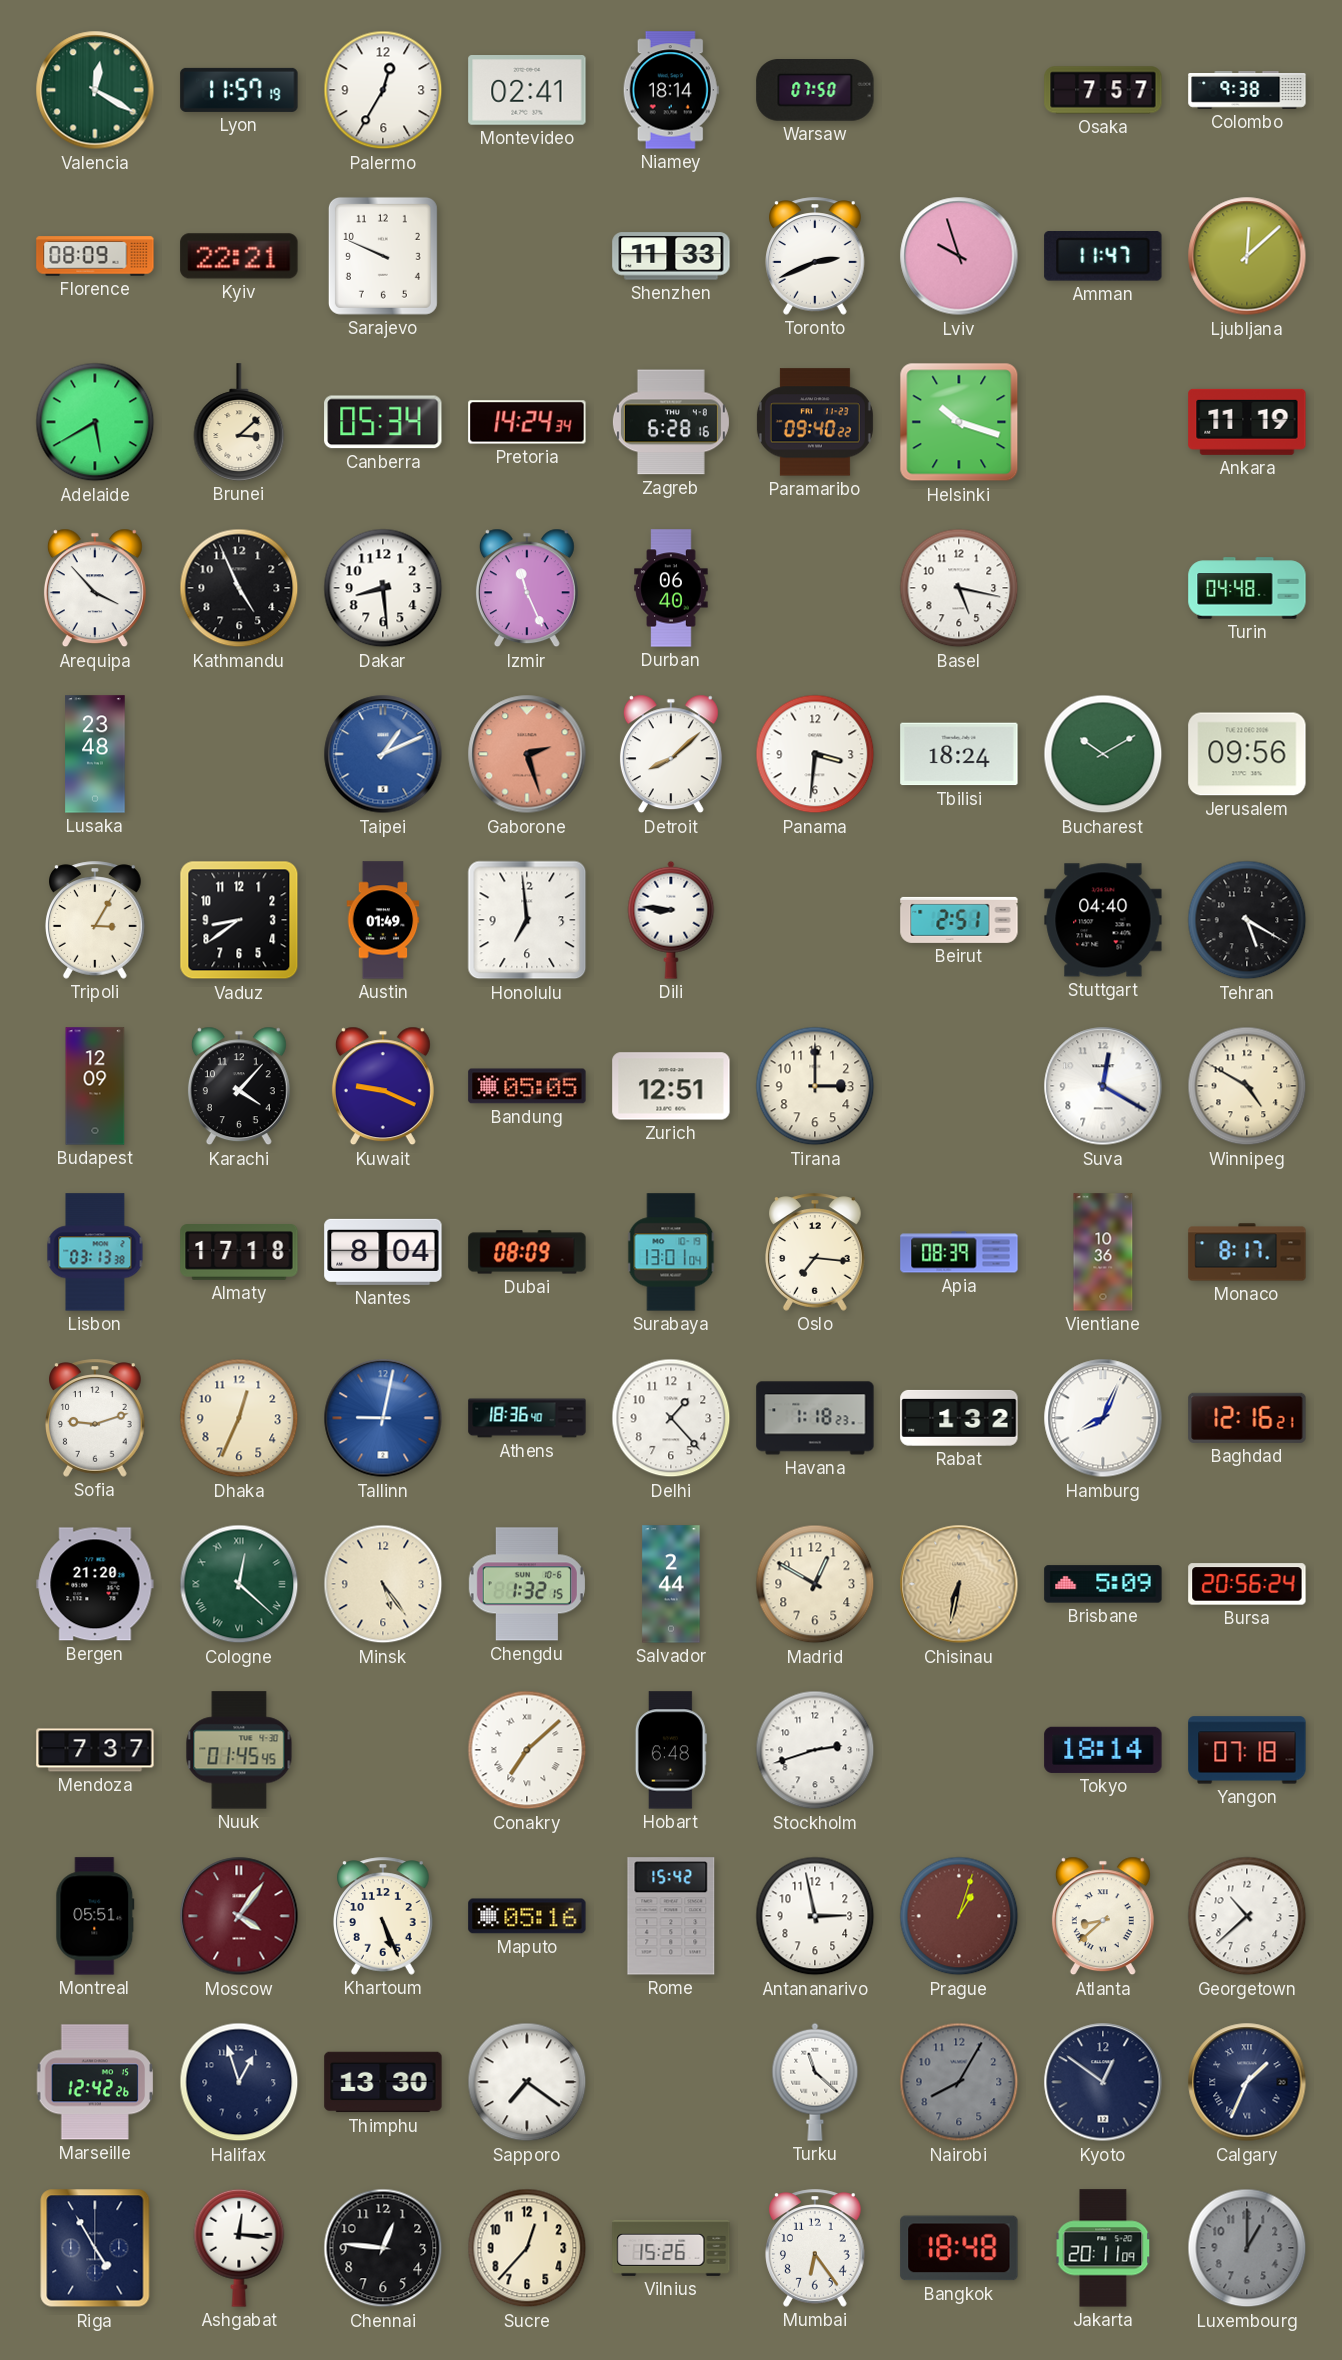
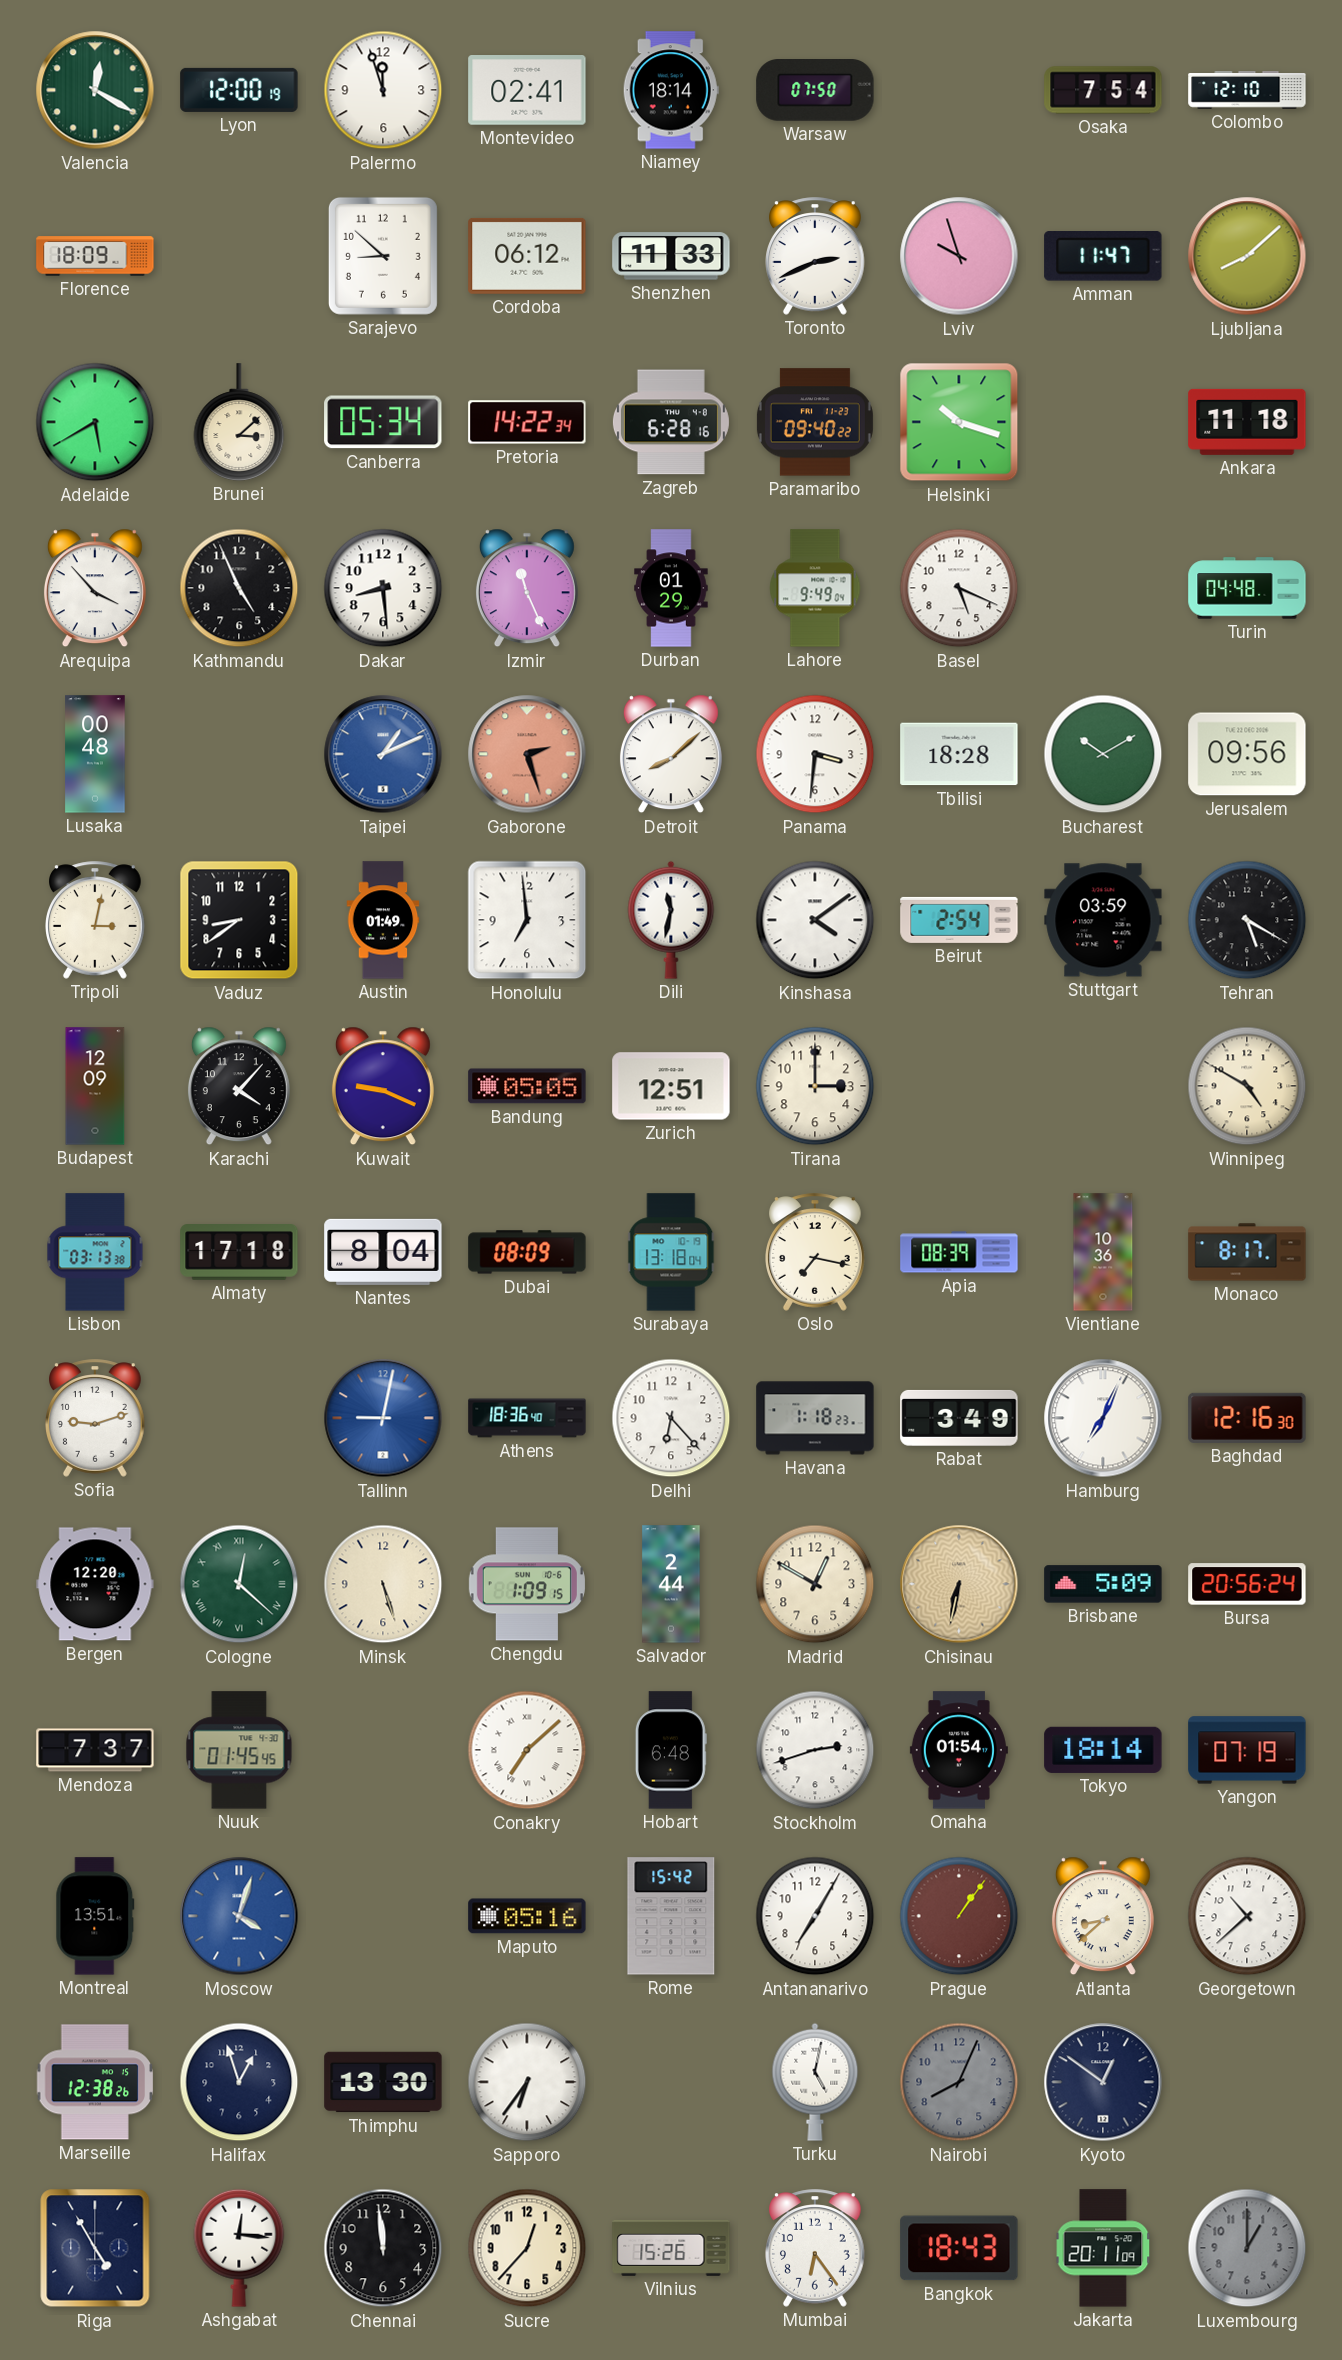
Lyon: 11:57 -> 12:00 (239, 90)
Palermo: 12:35 -> 11:57 (383, 90)
Osaka: 7:57 -> 7:54 (1103, 90)
Colombo: 9:38 -> 12:10 (1247, 90)
Florence: 08:09 -> 18:09 (95, 256)
Kyiv: 22:21 -> none (239, 256)
Sarajevo: 9:49 -> 8:52 (383, 256)
Cordoba: none -> 06:12 (527, 256)
Ljubljana: 12:08 -> 8:08 (1247, 256)
Pretoria: 14:24 -> 14:22 (527, 422)
Ankara: 11:19 -> 11:18 (1247, 422)
Durban: 06:40 -> 01:29 (671, 588)
Lahore: none -> 9:49 (815, 588)
Basel: 5:17 -> 5:19 (959, 588)
Lusaka: 23:48 -> 00:48 (95, 754)
Tbilisi: 18:24 -> 18:28 (959, 754)
Tripoli: 3:05 -> 3:02 (96, 920)
Dili: 8:46 -> 11:32 (671, 920)
Kinshasa: none -> 4:09 (815, 920)
Beirut: 2:51 -> 2:54 (959, 920)
Stuttgart: 04:40 -> 03:59 (1103, 920)
Suva: 12:20 -> none (1103, 1086)
Surabaya: 13:01 -> 13:18 (671, 1252)
Oslo: 7:16 -> 7:17 (816, 1252)
Dhaka: 12:34 -> none (239, 1418)
Delhi: 1:23 -> 6:23 (671, 1418)
Rabat: 1:32 -> 3:49 (959, 1418)
Hamburg: 8:04 -> 7:04 (1103, 1418)
Baghdad: 12:16:21 -> 12:16:30 (1247, 1418)
Bergen: 21:20 -> 12:20 (95, 1584)
Minsk: 5:24 -> 5:27 (383, 1584)
Chengdu: 1:32 -> 1:09 (527, 1584)
Omaha: none -> 01:54 (959, 1750)
Yangon: 07:18 -> 07:19 (1247, 1750)
Montreal: 05:51 -> 13:51 (95, 1916)
Moscow: 4:06 -> 4:03 (239, 1916)
Moscow dial: burgundy -> blue (239, 1916)
Khartoum: 5:26 -> none (384, 1916)
Antananarivo: 2:58 -> 7:05 (815, 1916)
Prague: 1:03 -> 1:06 (959, 1916)
Marseille: 12:42 -> 12:38 (95, 2082)
Sapporo: 7:21 -> 6:36 (527, 2082)
Turku: 11:22 -> 5:02 (815, 2082)
Nairobi: 8:05 -> 8:04 (959, 2082)
Calgary: 1:34 -> none (1247, 2082)
Chennai: 12:46 -> 11:59 (383, 2248)
Bangkok: 18:48 -> 18:43 (959, 2248)
